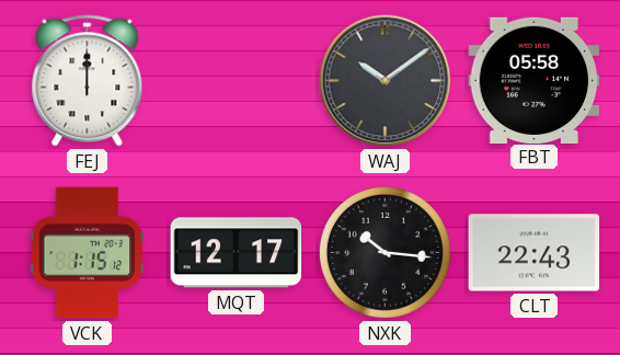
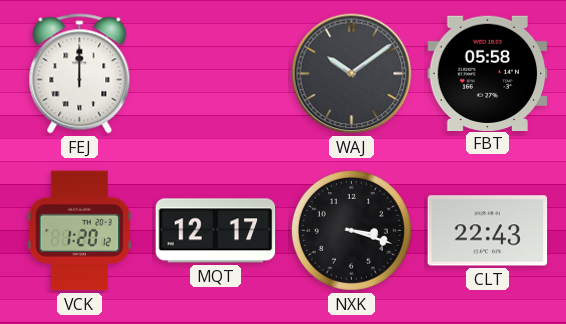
VCK: 1:15 -> 1:20 (80, 231)
NXK: 10:16 -> 3:18 (351, 230)
